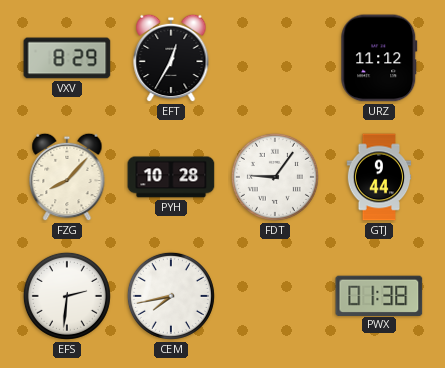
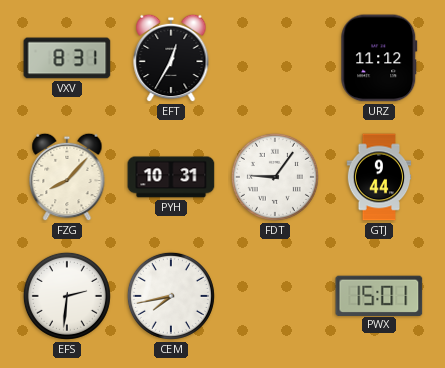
VXV: 8:29 -> 8:31 (67, 58)
PYH: 10:28 -> 10:31 (171, 177)
PWX: 01:38 -> 15:01 (379, 295)
